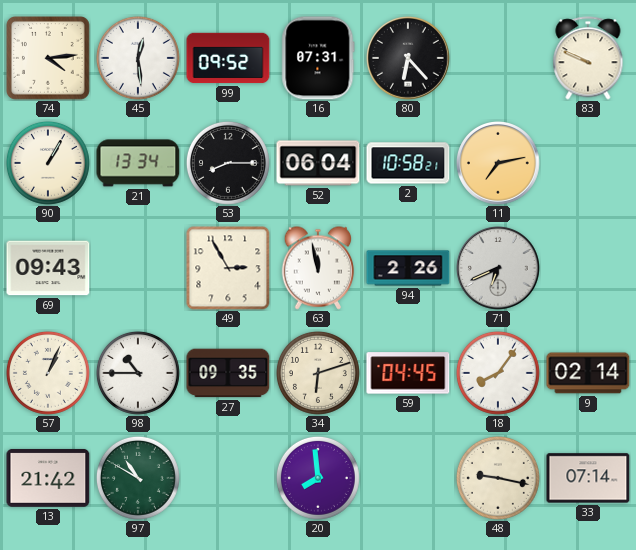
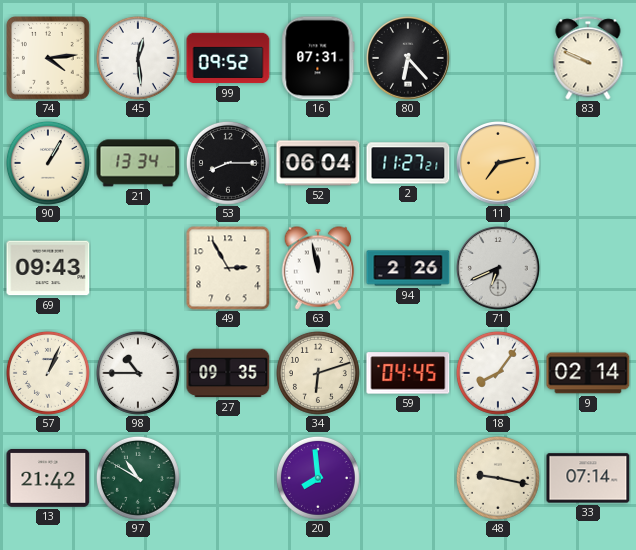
2: 10:58 -> 11:27 (408, 163)
